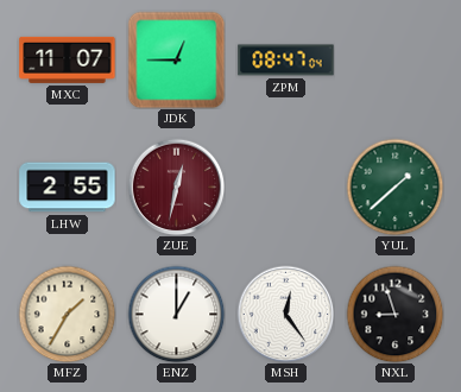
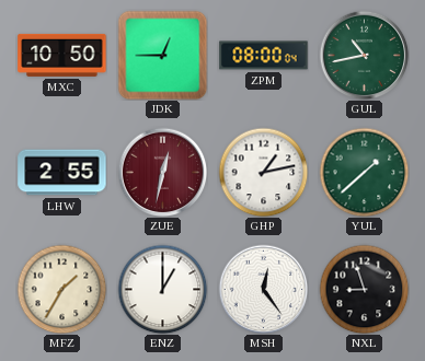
MXC: 11:07 -> 10:50 (62, 55)
ZPM: 08:47 -> 08:00 (264, 56)
GUL: none -> 10:43 (364, 55)
GHP: none -> 1:13 (263, 172)
